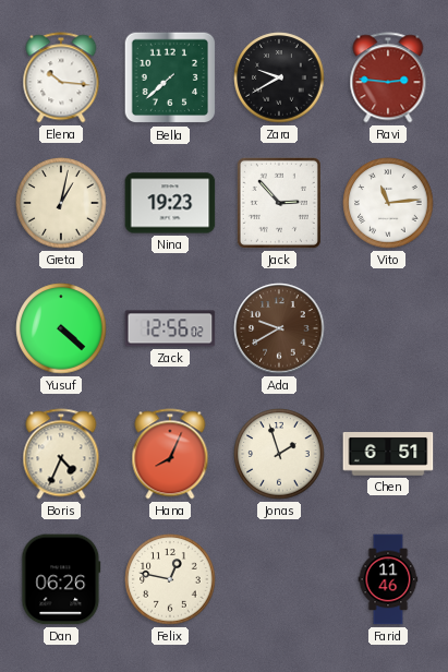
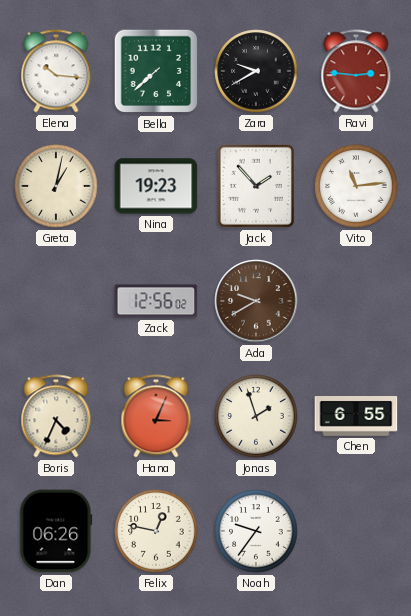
Jack: 2:53 -> 1:53 (256, 186)
Yusuf: 4:22 -> none (61, 328)
Hana: 8:04 -> 3:04 (156, 416)
Chen: 6:51 -> 6:55 (356, 417)
Noah: none -> 9:36 (256, 531)
Farid: 11:46 -> none (388, 579)
